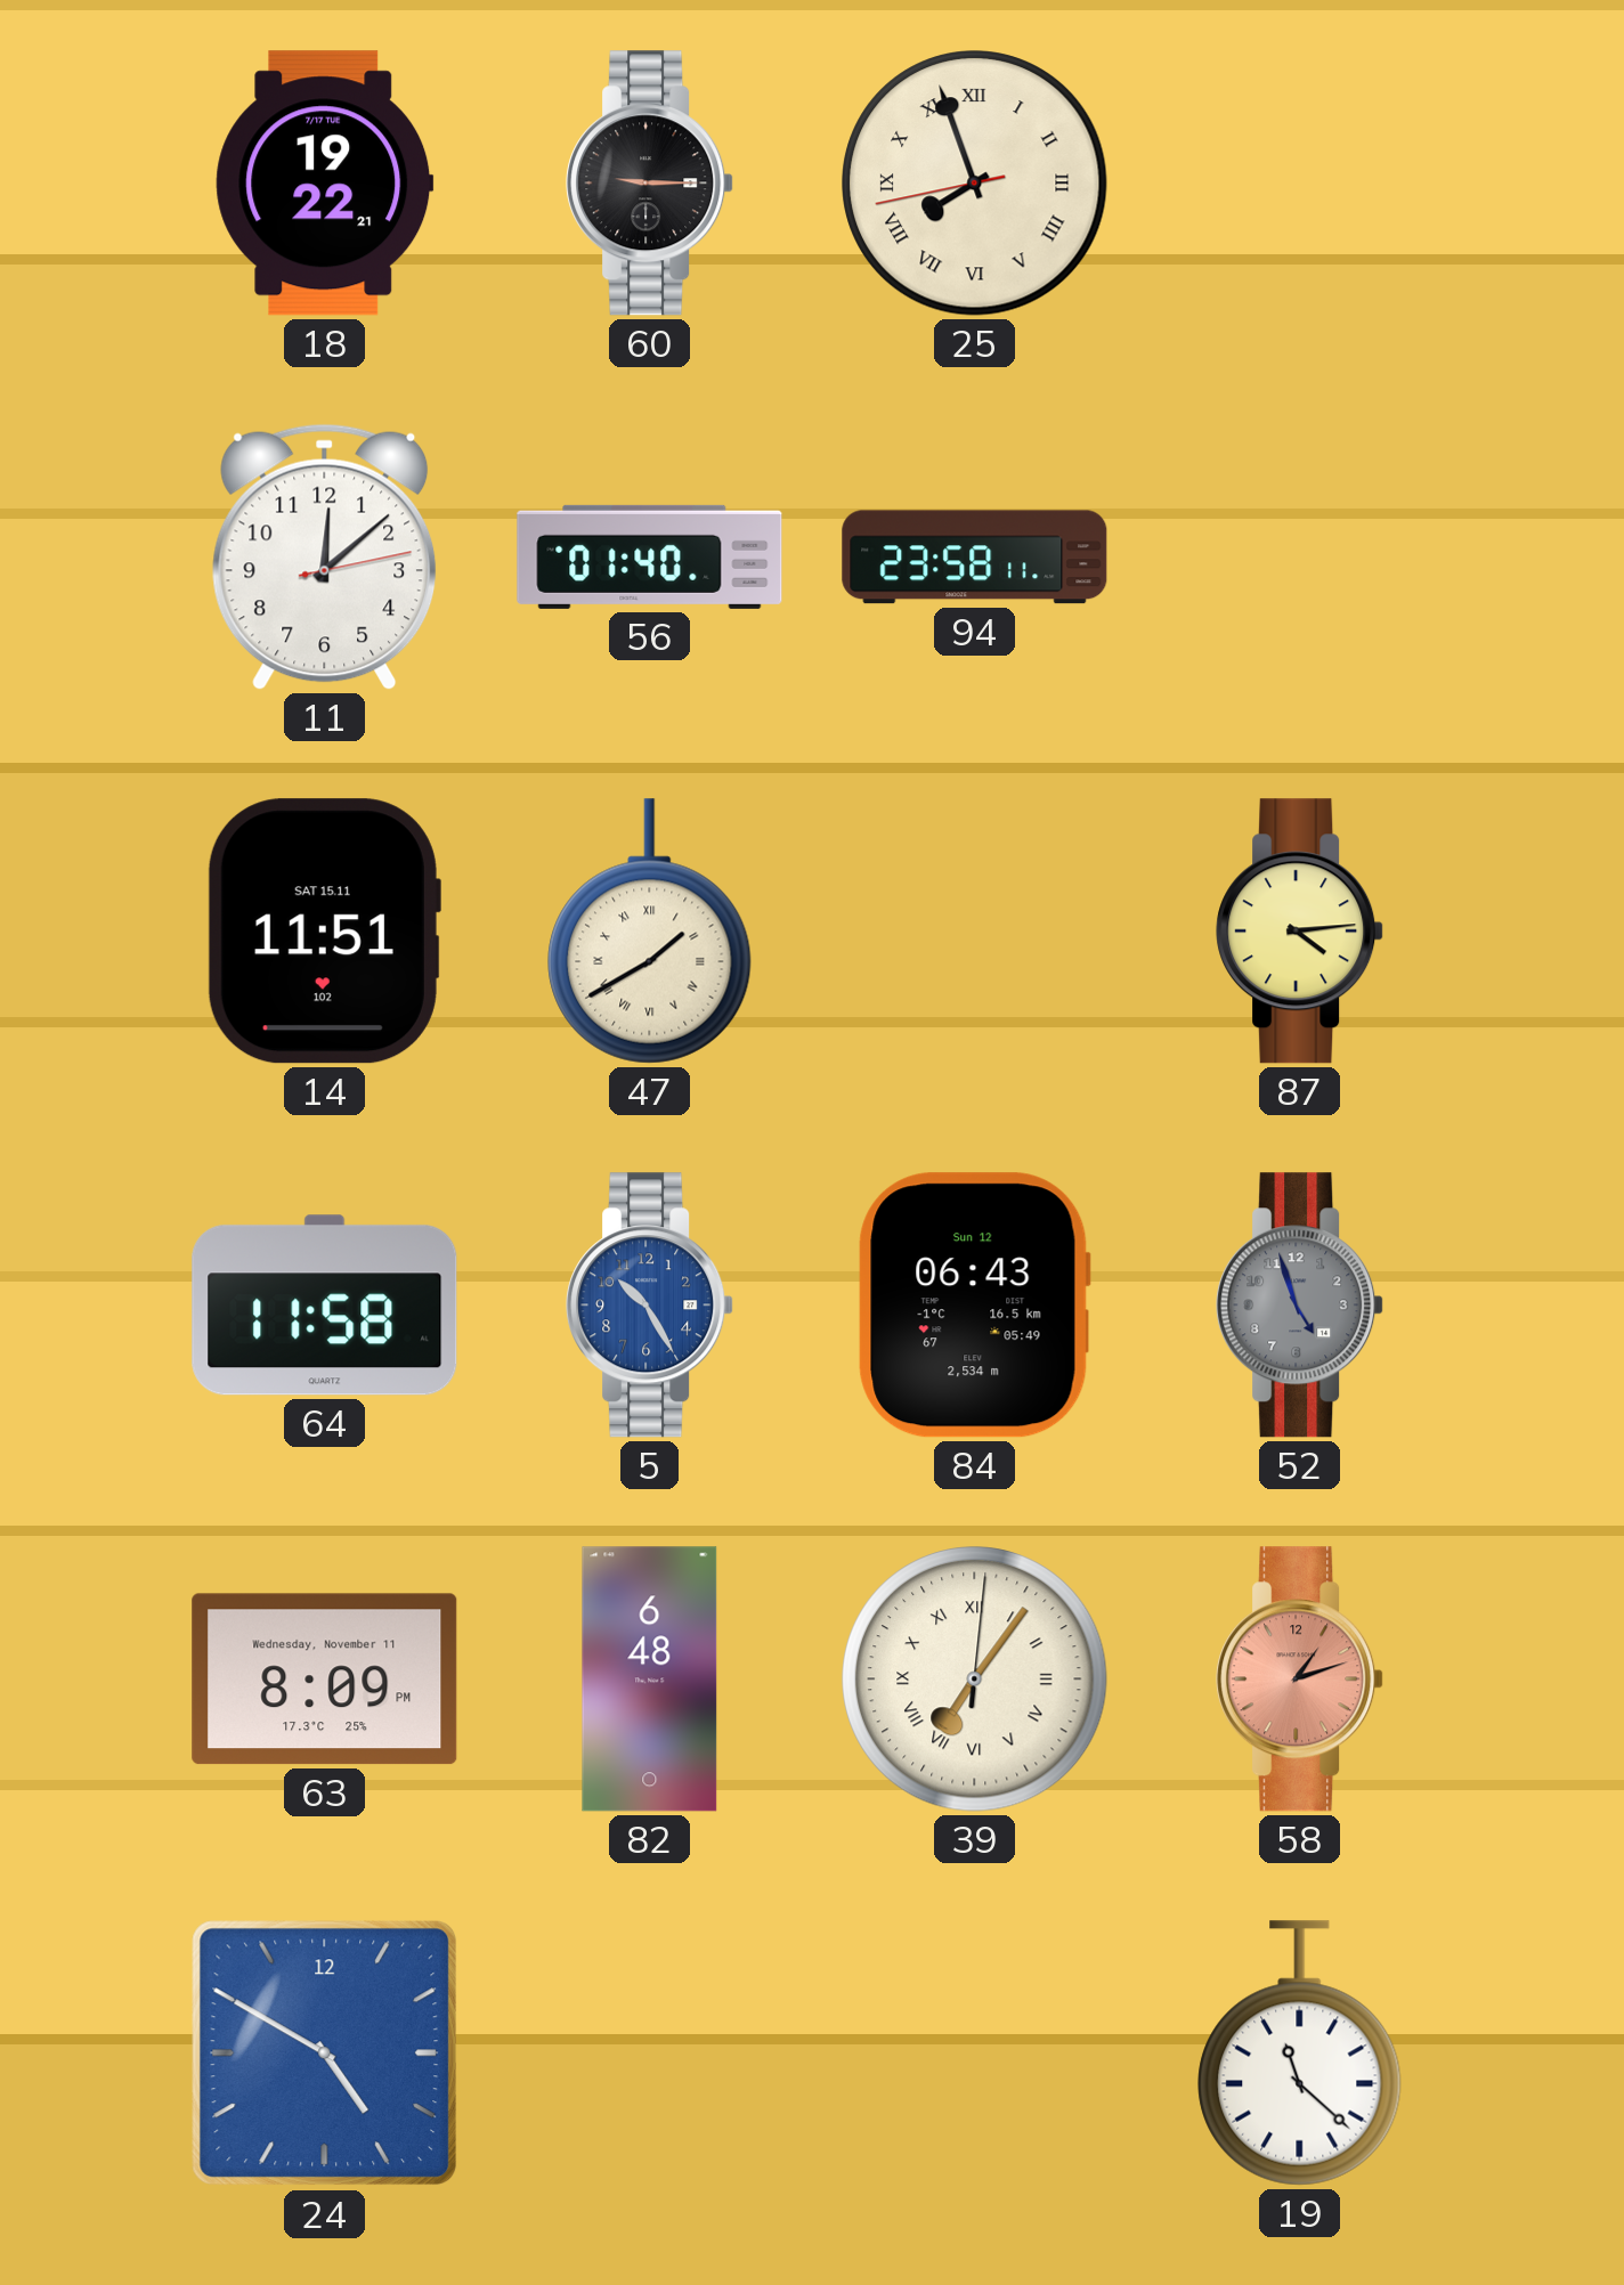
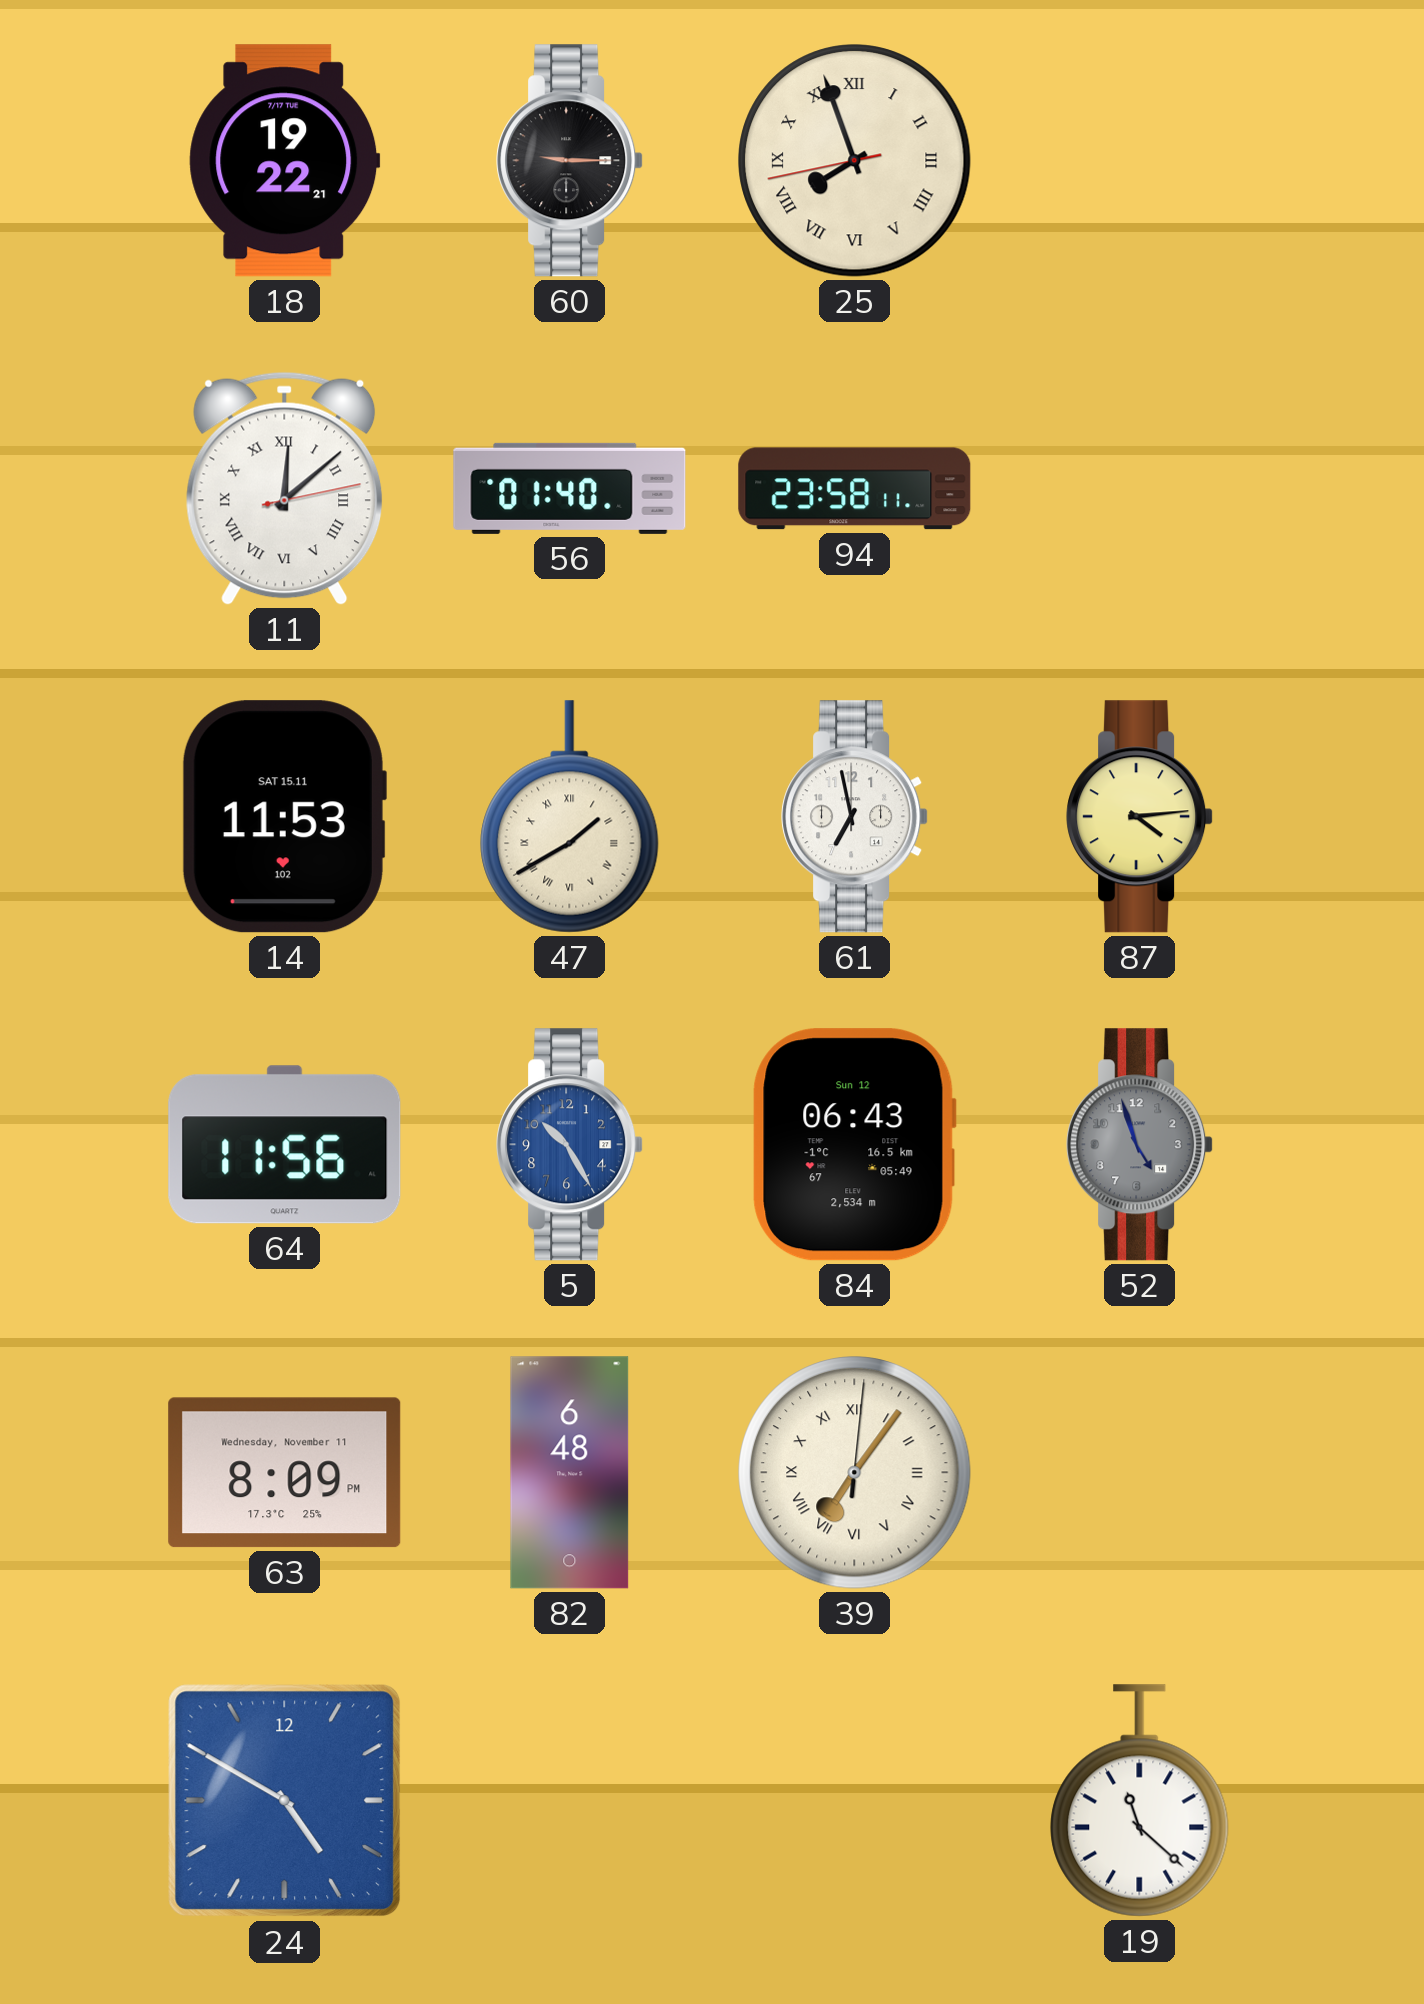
11 numerals: Arabic -> Roman (285, 488)
14: 11:51 -> 11:53 (284, 817)
61: none -> 6:58 (855, 817)
64: 11:58 -> 11:56 (285, 1145)
58: 1:12 -> none (1300, 1680)
